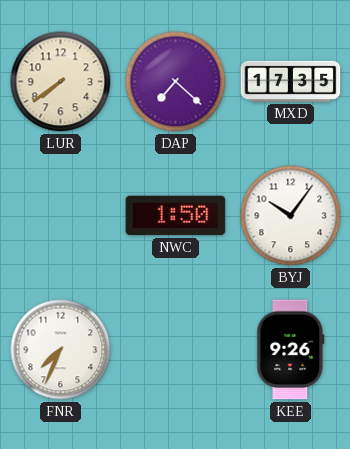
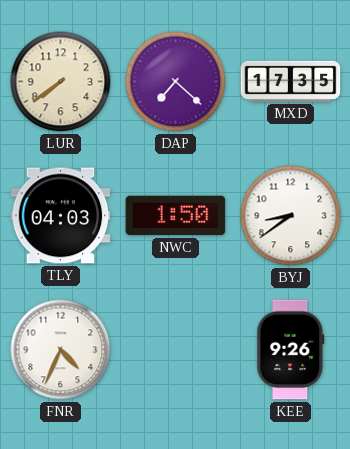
TLY: none -> 04:03 (61, 216)
BYJ: 10:06 -> 8:39 (291, 216)
FNR: 7:34 -> 4:34 (61, 350)
